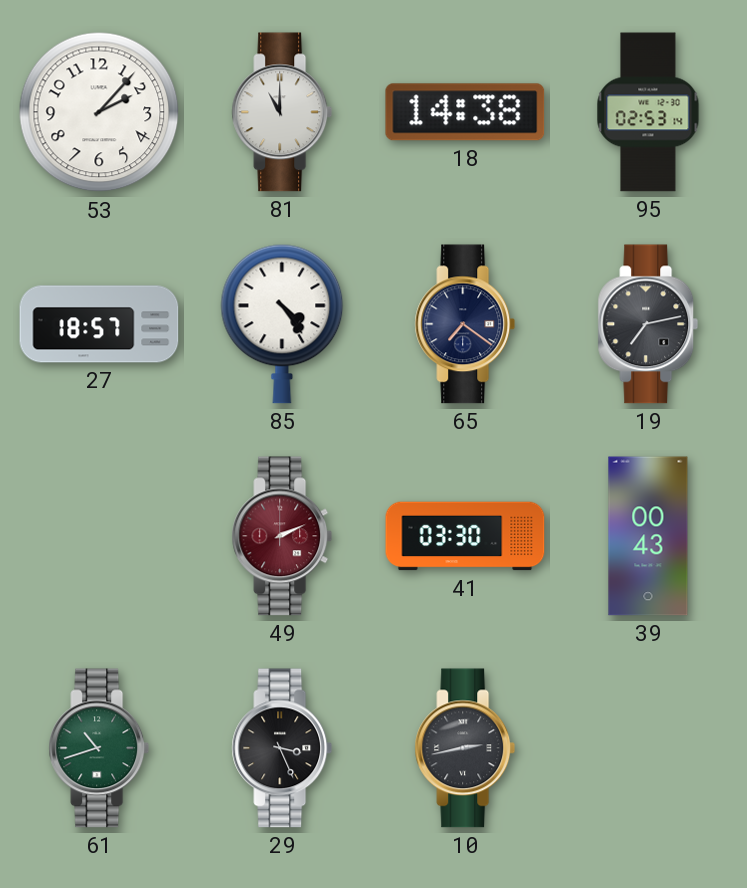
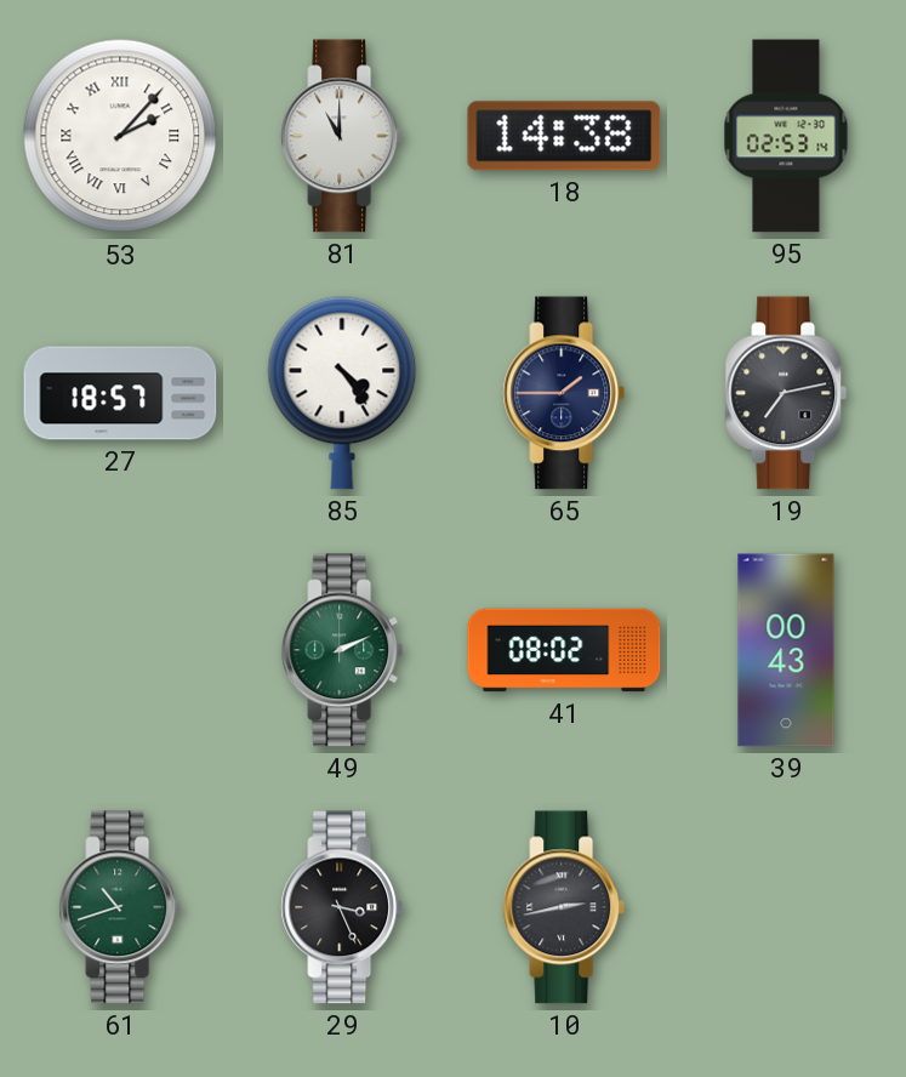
53 numerals: Arabic -> Roman (120, 136)
65: 7:21 -> 1:45 (564, 393)
49 dial: burgundy -> green (342, 650)
41: 03:30 -> 08:02 (564, 650)
